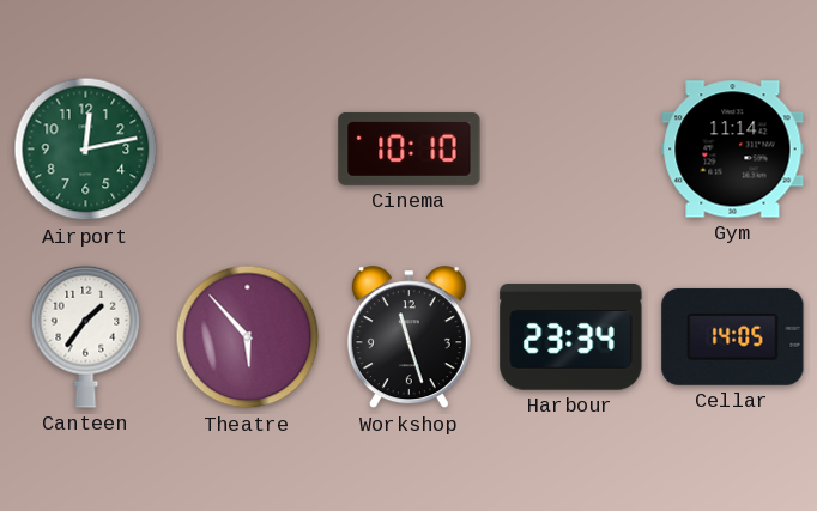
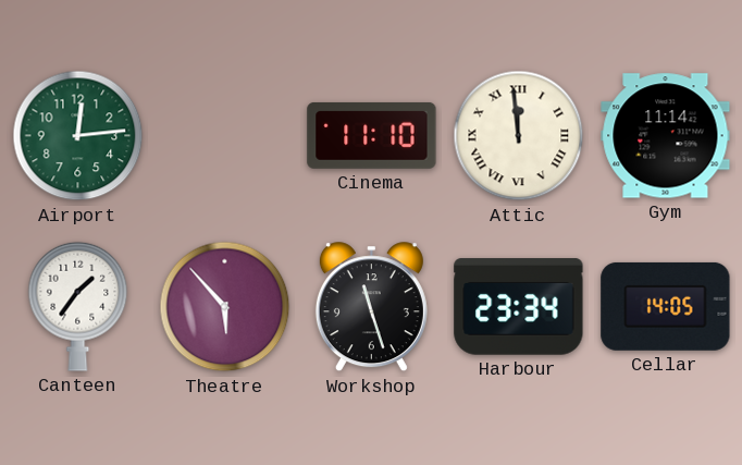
Airport: 12:13 -> 12:14 (78, 136)
Cinema: 10:10 -> 11:10 (372, 135)
Attic: none -> 11:59 (519, 136)
